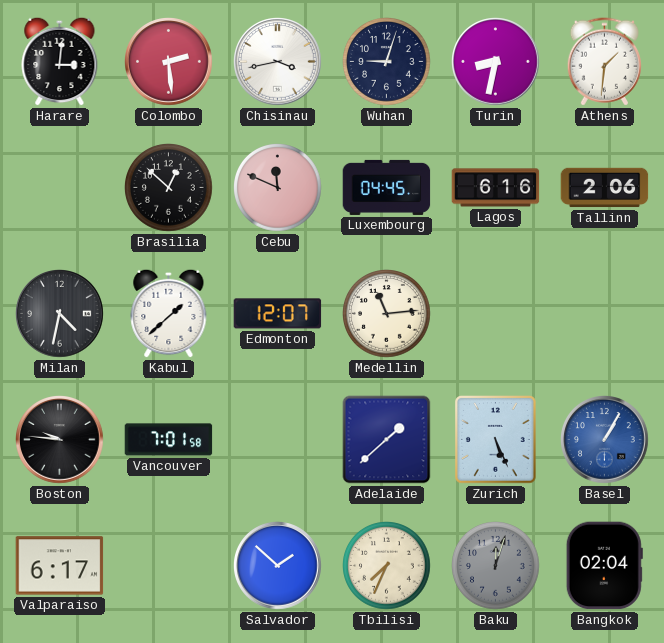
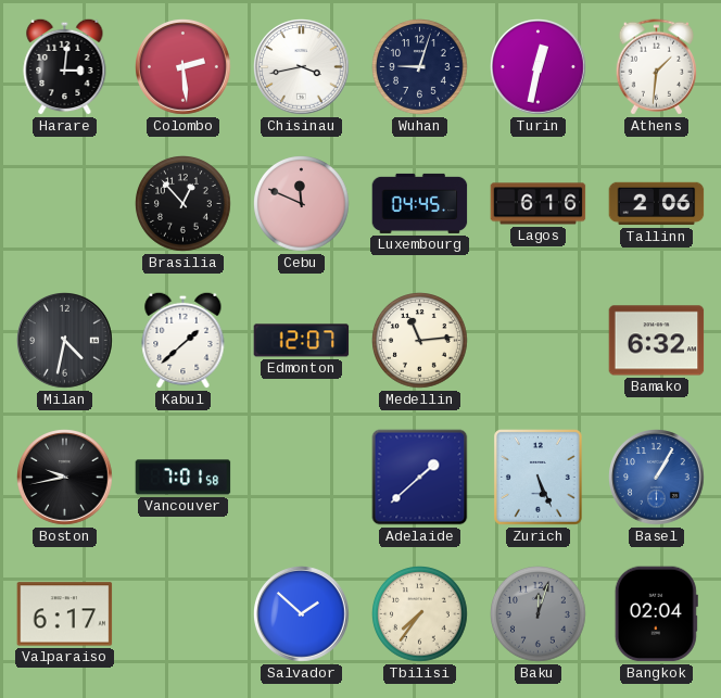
Turin: 8:32 -> 12:32 (539, 67)
Brasilia: 12:52 -> 12:53 (184, 204)
Bamako: none -> 6:32 (657, 341)
Boston: 9:46 -> 9:43 (65, 478)
Tbilisi: 7:34 -> 7:36 (420, 614)
